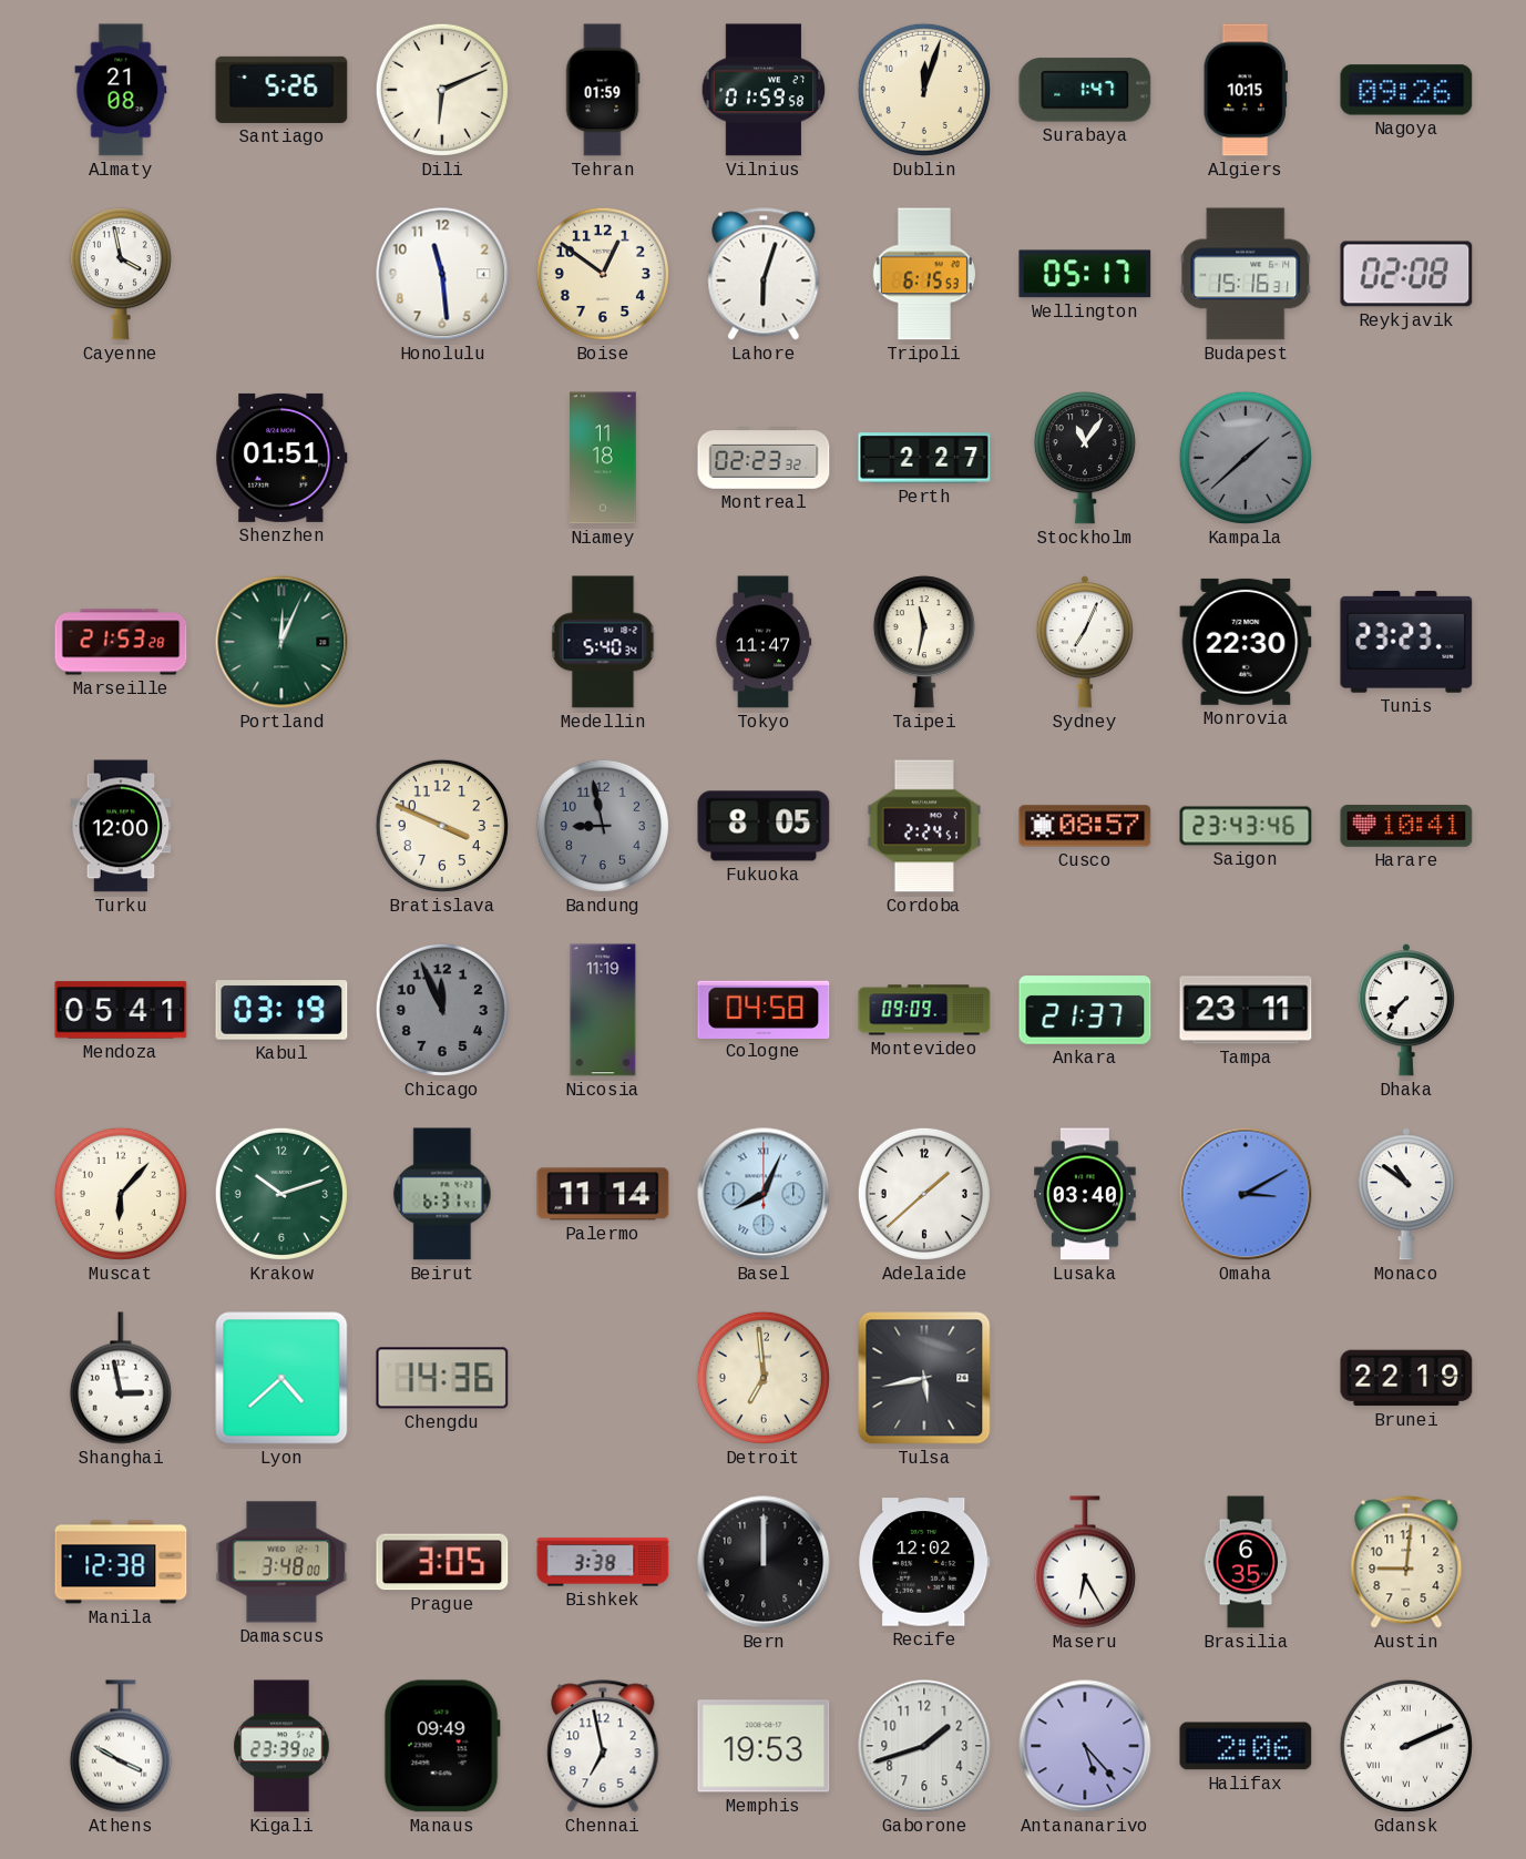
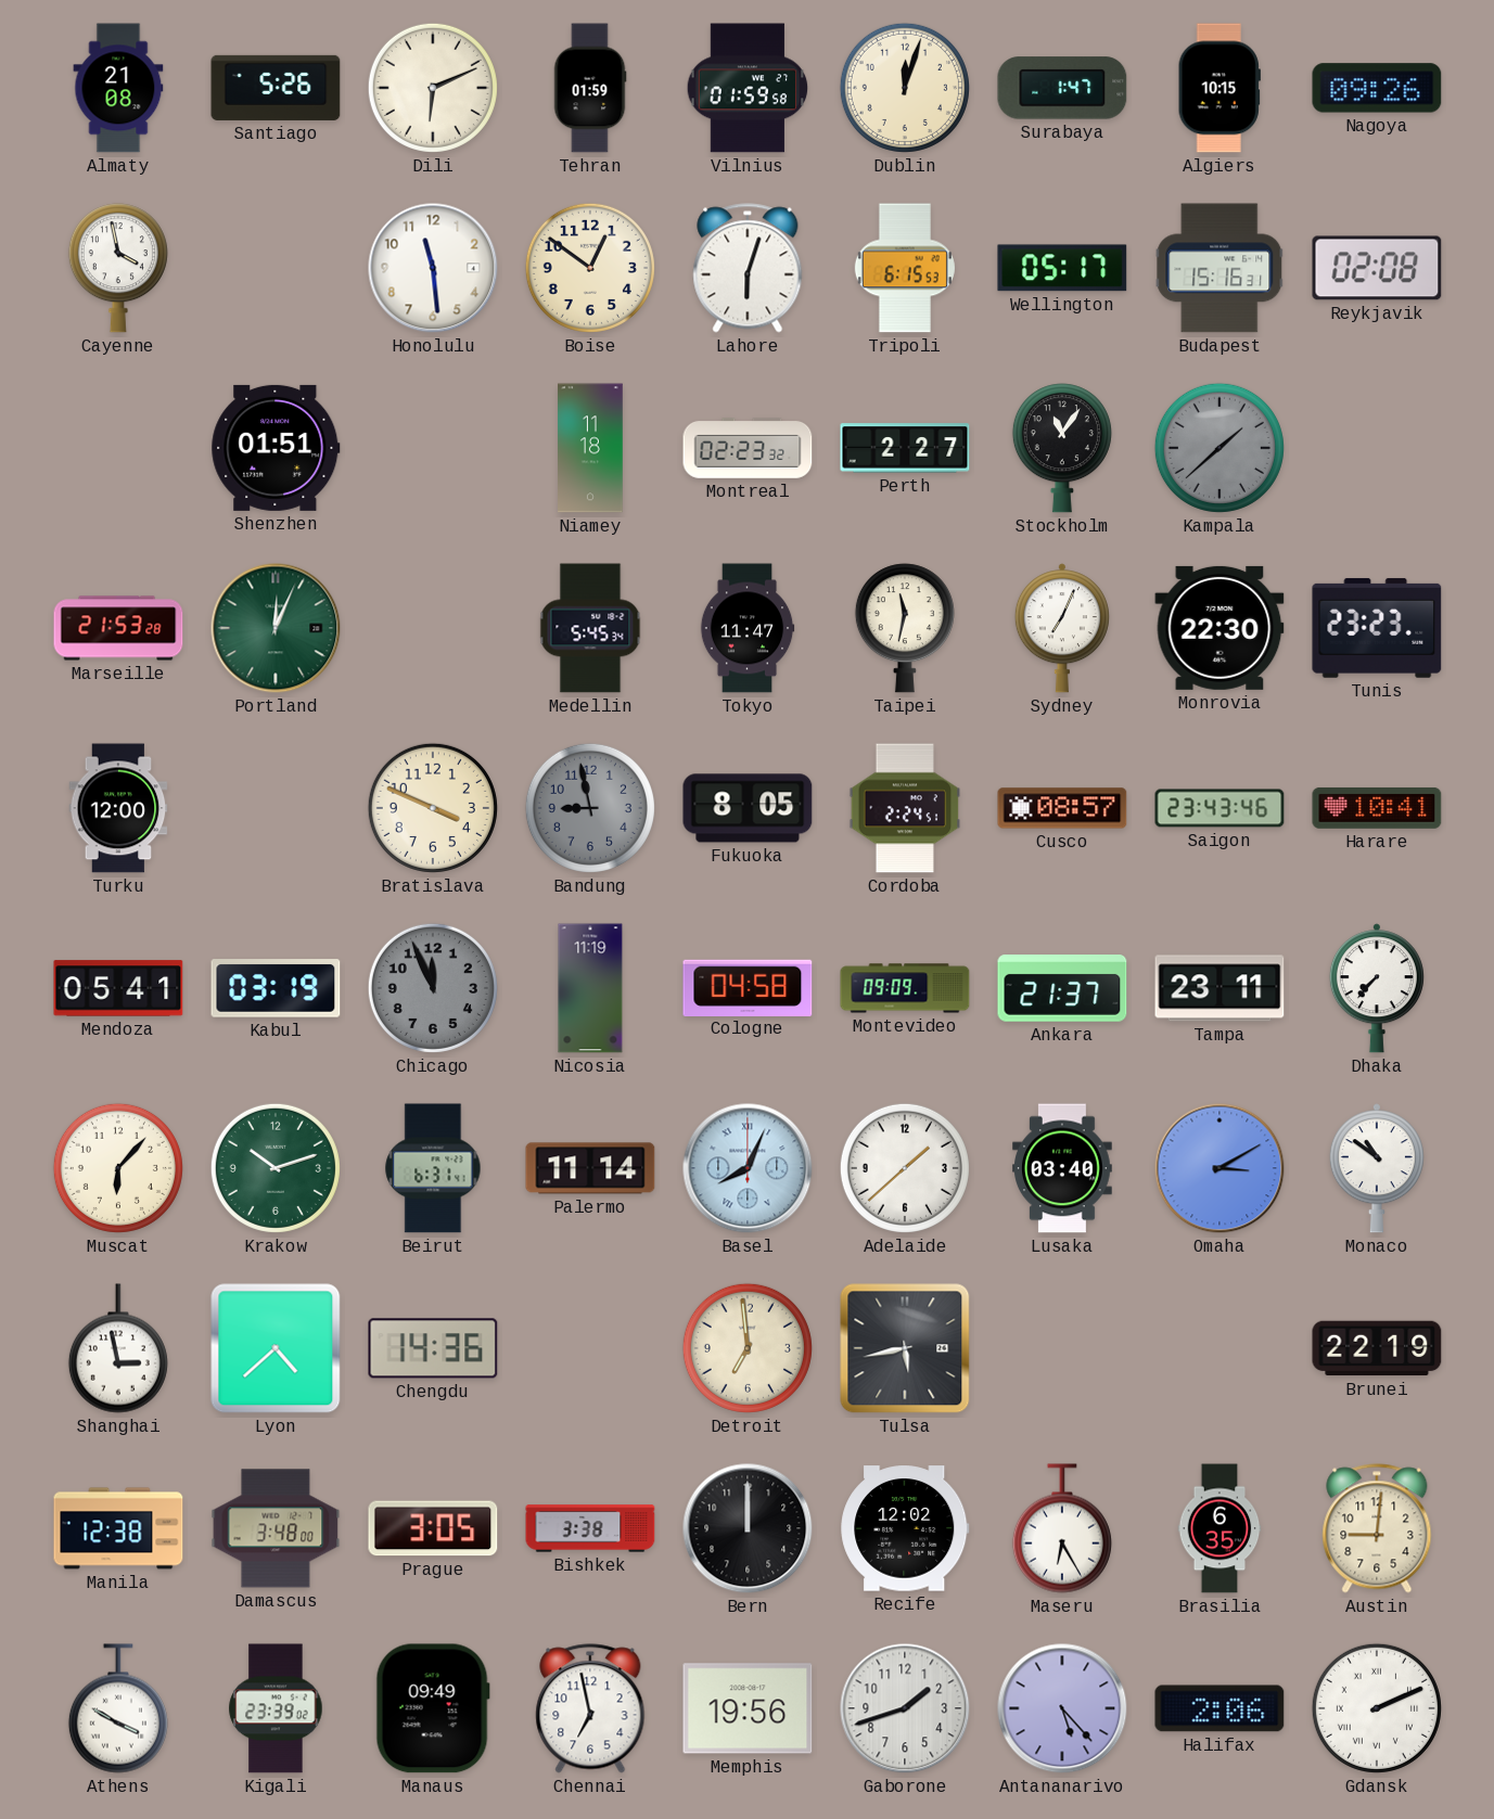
Medellin: 5:40 -> 5:45 (590, 628)
Memphis: 19:53 -> 19:56 (748, 1708)
